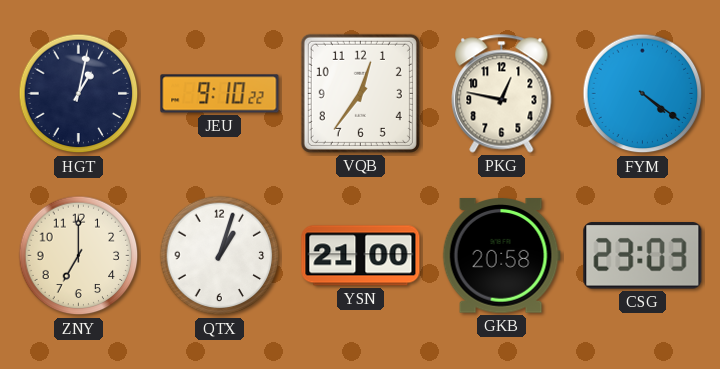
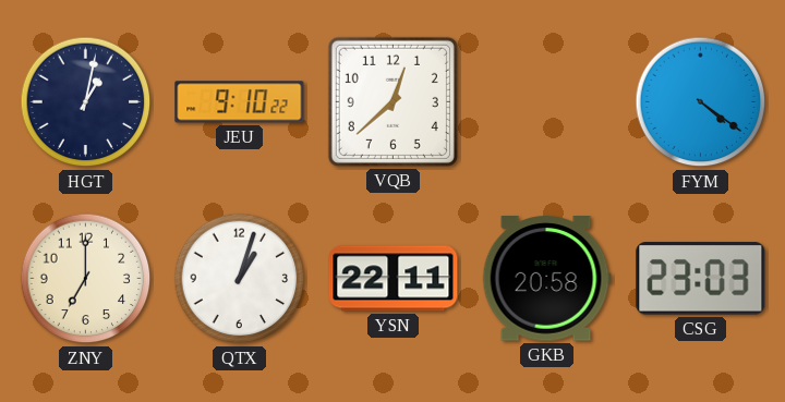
VQB: 12:36 -> 12:38 (392, 101)
PKG: 12:47 -> none (502, 94)
YSN: 21:00 -> 22:11 (394, 279)
